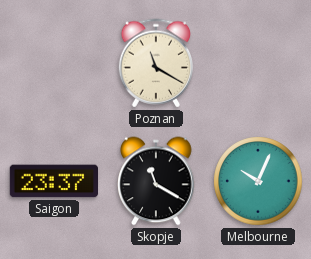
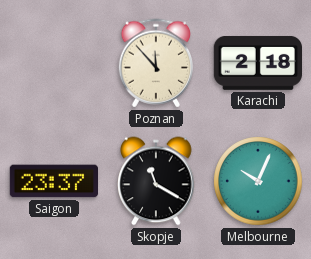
Poznan: 11:20 -> 11:53 (155, 63)
Karachi: none -> 2:18 (257, 63)
